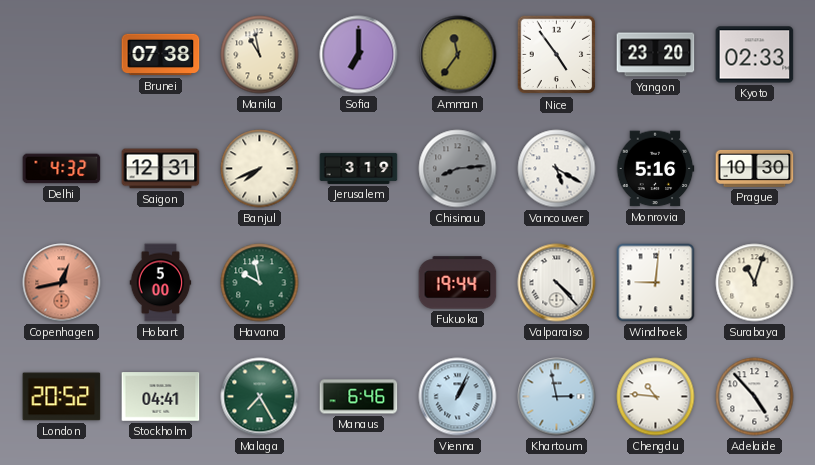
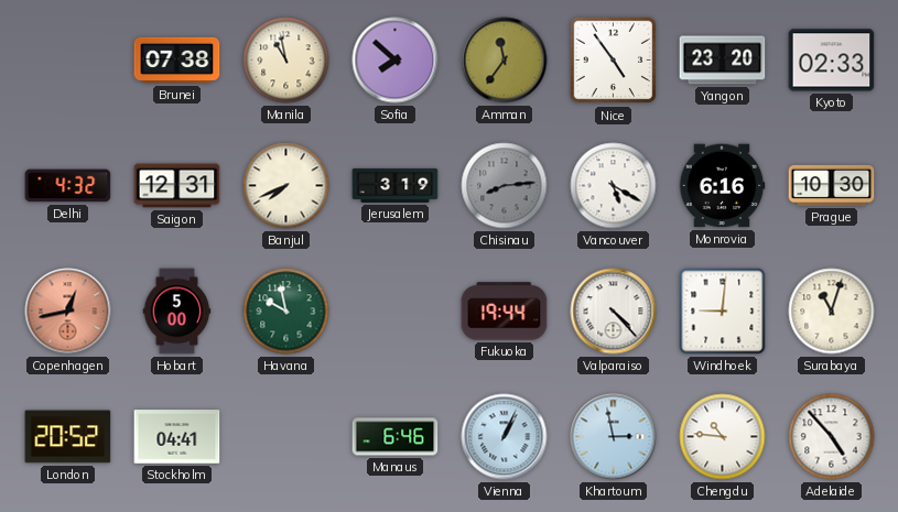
Sofia: 7:00 -> 7:52 (396, 61)
Monrovia: 5:16 -> 6:16 (722, 186)
Malaga: 7:25 -> none (260, 397)
